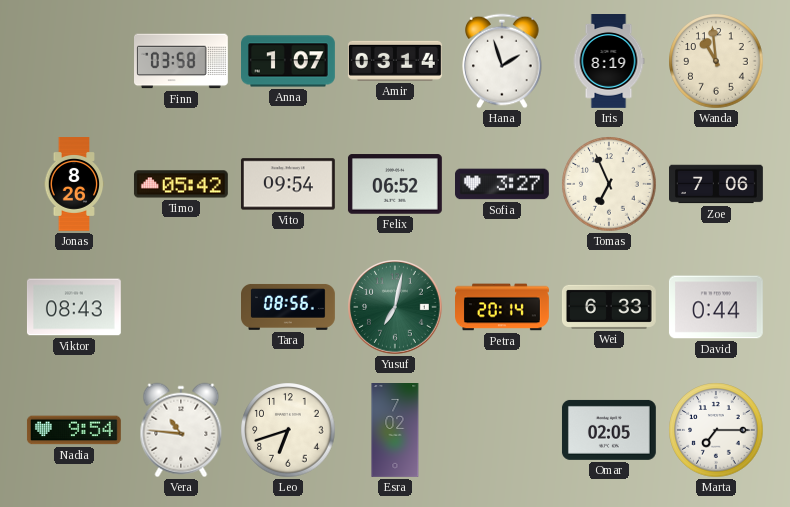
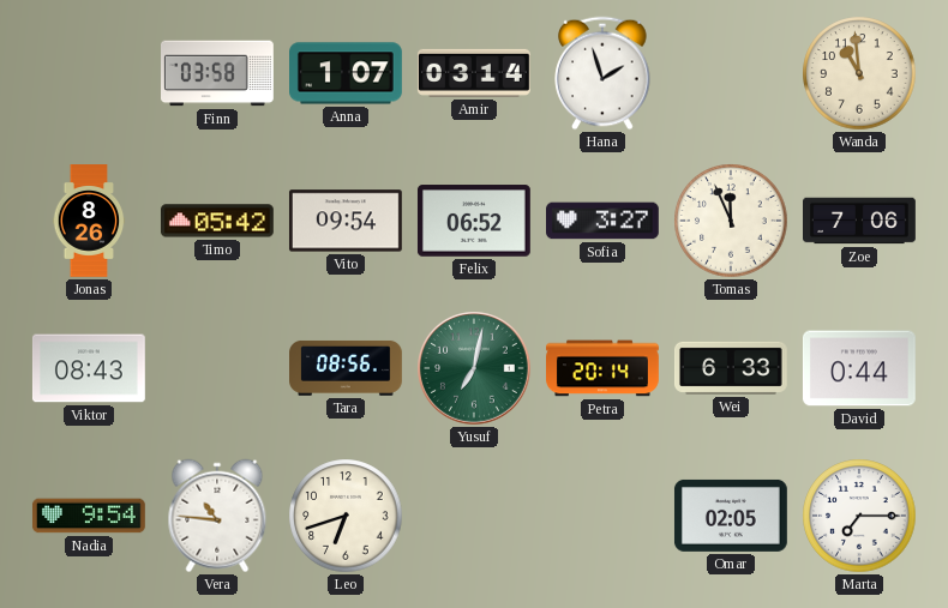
Iris: 8:19 -> none (609, 62)
Tomas: 6:56 -> 11:56 (731, 221)
Esra: 7:02 -> none (395, 431)
